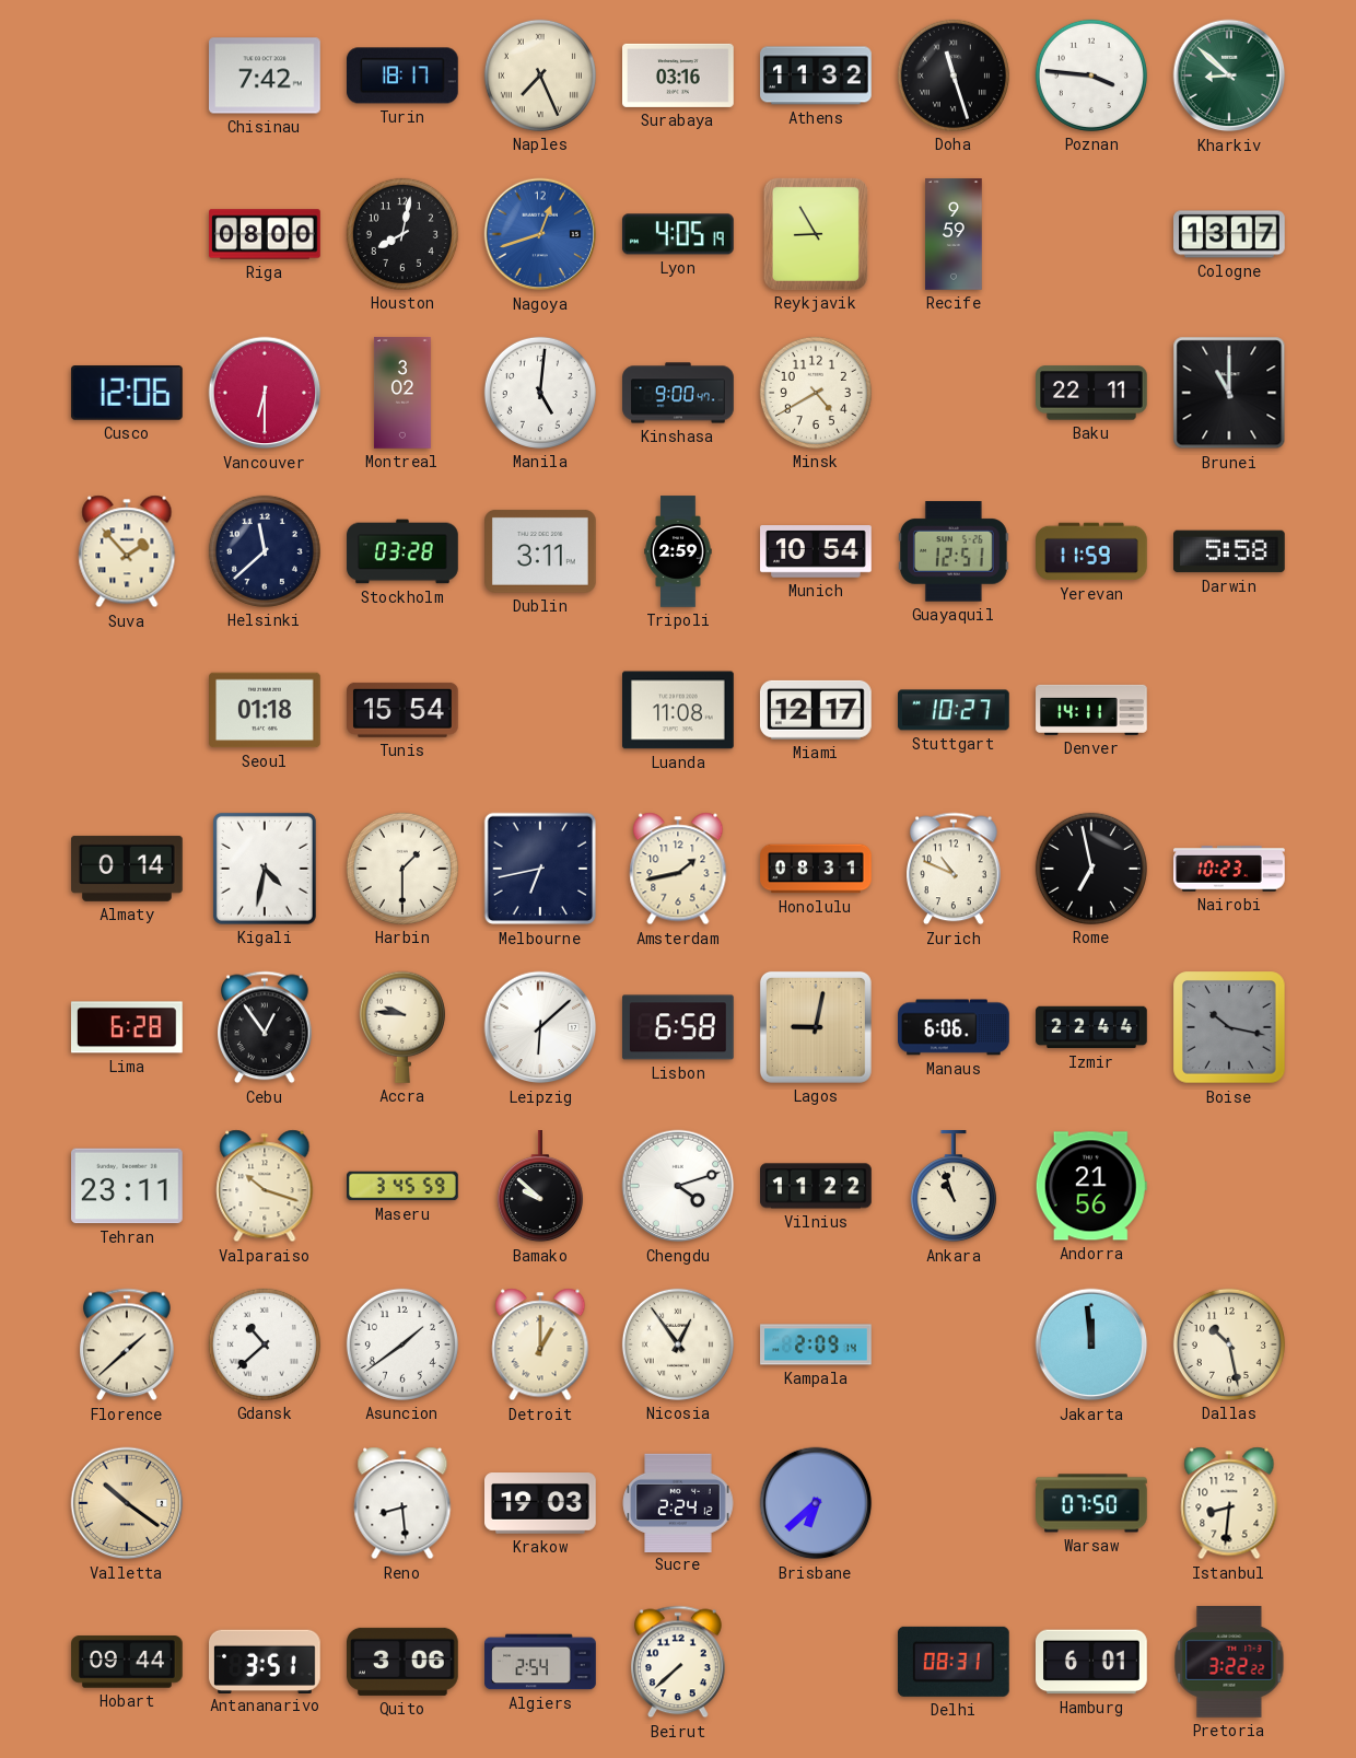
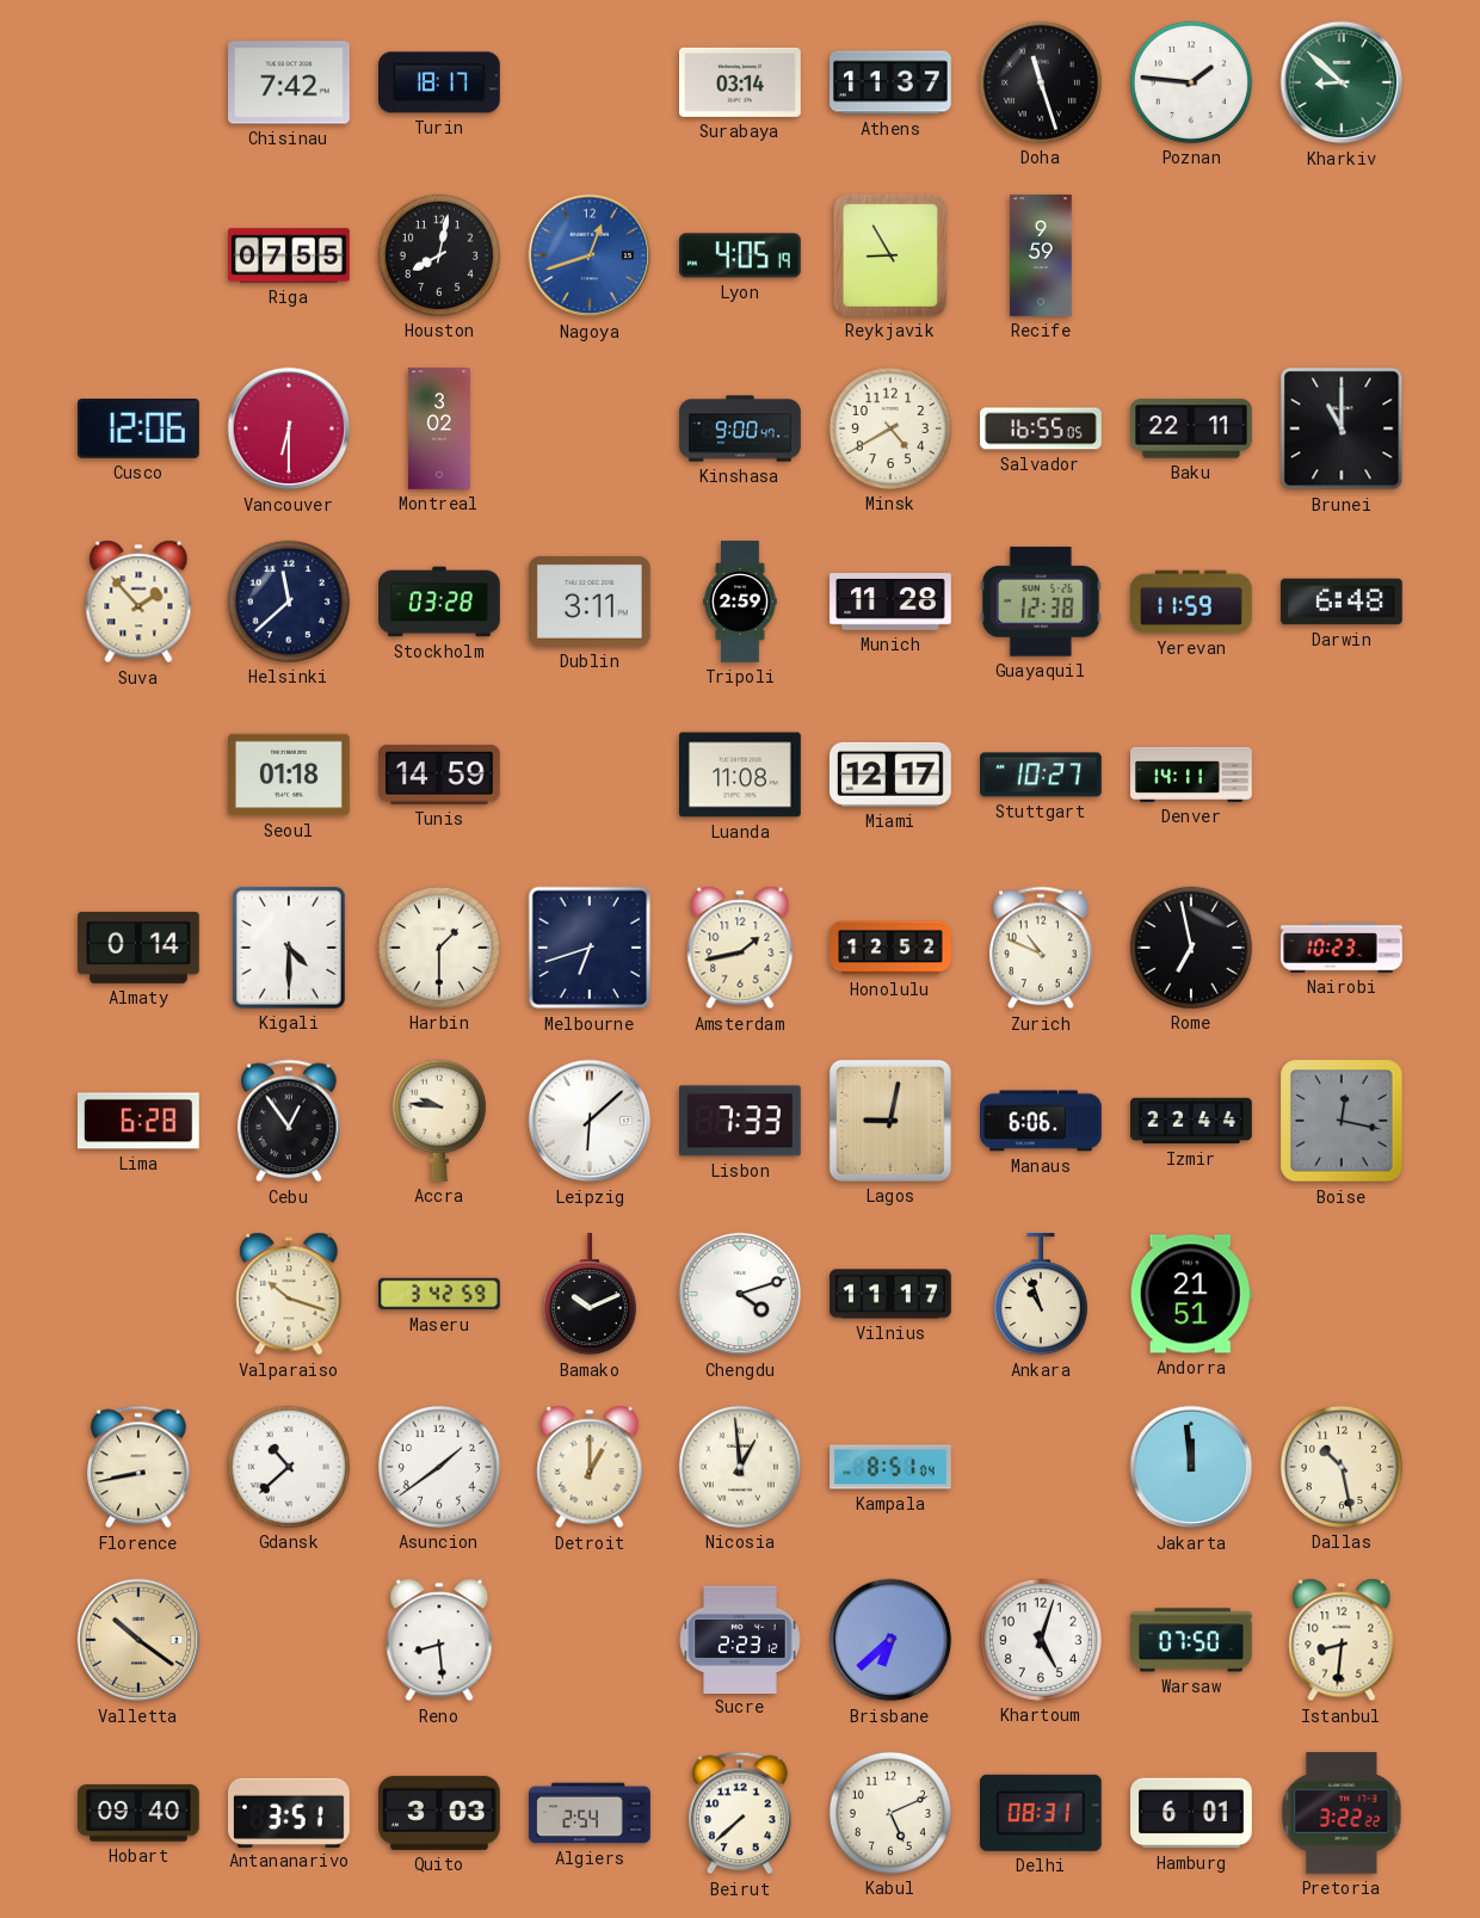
Naples: 7:26 -> none (540, 75)
Surabaya: 03:16 -> 03:14 (741, 82)
Athens: 11:32 -> 11:37 (890, 82)
Poznan: 3:46 -> 1:46 (1191, 82)
Riga: 08:00 -> 07:55 (290, 255)
Cologne: 13:17 -> none (1229, 234)
Manila: 5:01 -> none (540, 393)
Salvador: none -> 16:55 (1042, 428)
Munich: 10:54 -> 11:28 (890, 602)
Guayaquil: 12:51 -> 12:38 (1041, 602)
Darwin: 5:58 -> 6:48 (1343, 602)
Tunis: 15:54 -> 14:59 (440, 775)
Kigali: 4:32 -> 4:30 (289, 948)
Melbourne: 6:43 -> 6:42 (590, 948)
Honolulu: 08:31 -> 12:52 (890, 948)
Lisbon: 6:58 -> 7:33 (741, 1121)
Boise: 10:17 -> 12:17 (1342, 1121)
Tehran: 23:11 -> none (128, 1186)
Maseru: 3:45 -> 3:42 (439, 1294)
Bamako: 9:52 -> 10:11 (590, 1295)
Vilnius: 11:22 -> 11:17 (890, 1294)
Andorra: 21:56 -> 21:51 (1191, 1294)
Florence: 1:38 -> 8:43 (140, 1467)
Nicosia: 12:54 -> 12:59 (740, 1467)
Kampala: 2:09 -> 8:51 (890, 1467)
Krakow: 19:03 -> none (541, 1503)
Sucre: 2:24 -> 2:23 (740, 1639)
Khartoum: none -> 5:03 (1041, 1640)
Hobart: 09:44 -> 09:40 (140, 1813)
Quito: 3:06 -> 3:03 (440, 1813)
Kabul: none -> 5:11 (890, 1813)
